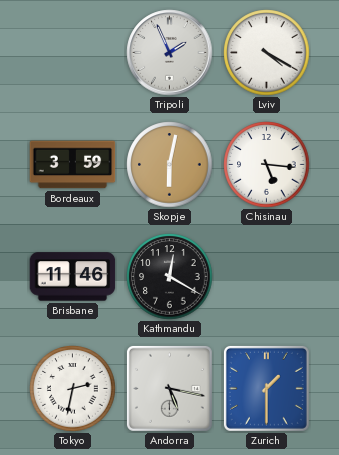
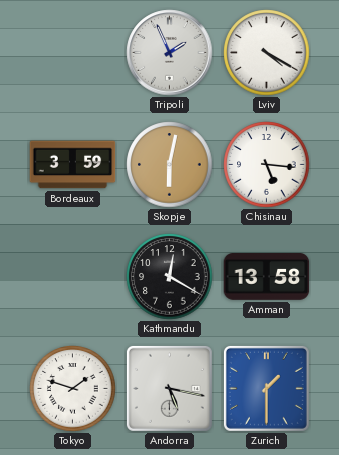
Brisbane: 11:46 -> none (73, 277)
Amman: none -> 13:58 (267, 277)
Tokyo: 2:32 -> 1:48 (73, 389)
